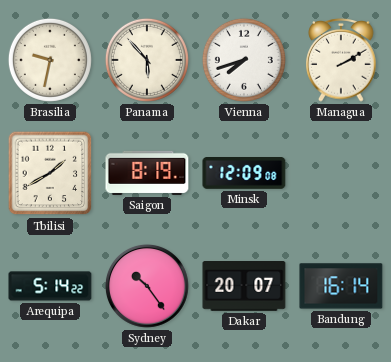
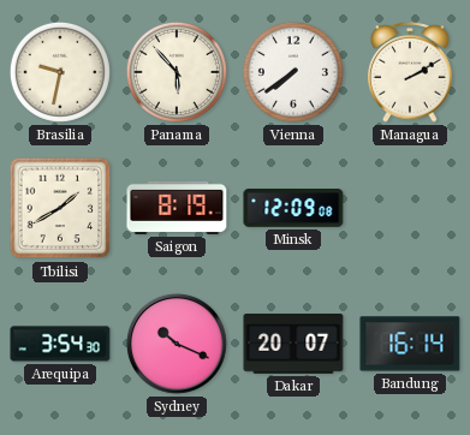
Vienna: 7:42 -> 7:39 (293, 72)
Arequipa: 5:14 -> 3:54 (60, 344)
Sydney: 10:24 -> 10:19 (177, 344)
